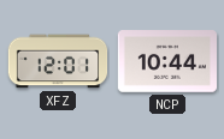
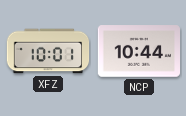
XFZ: 12:01 -> 10:01 (48, 51)
